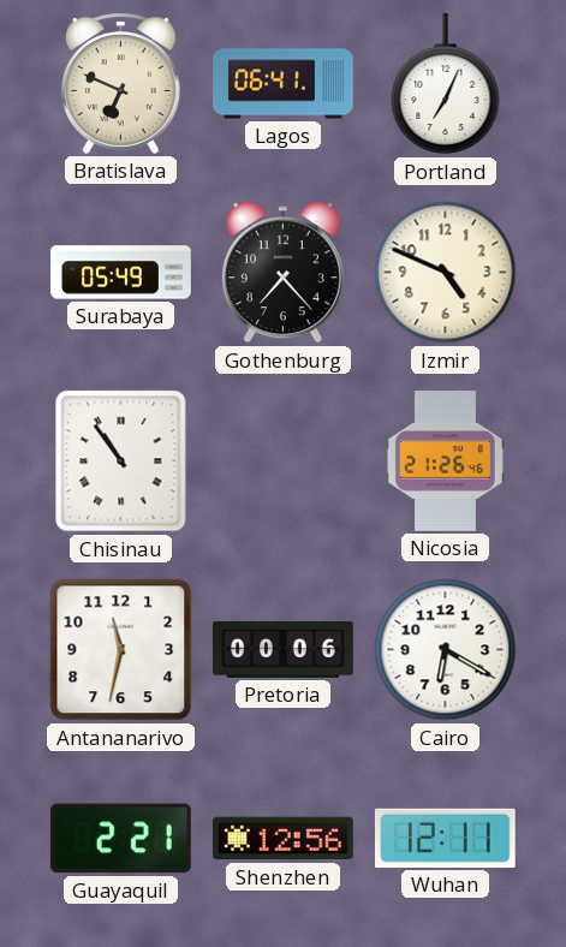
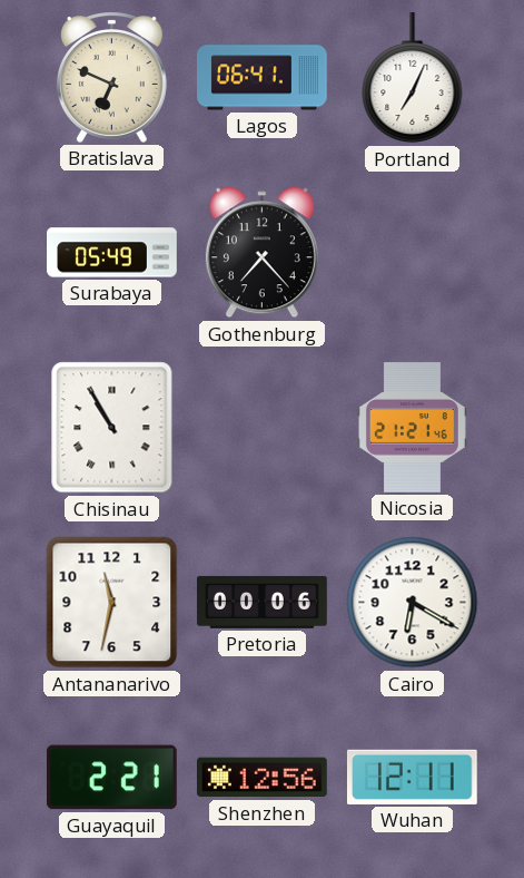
Izmir: 4:49 -> none (446, 273)
Chisinau: 10:54 -> 10:55 (112, 428)
Nicosia: 21:26 -> 21:21 (412, 428)
